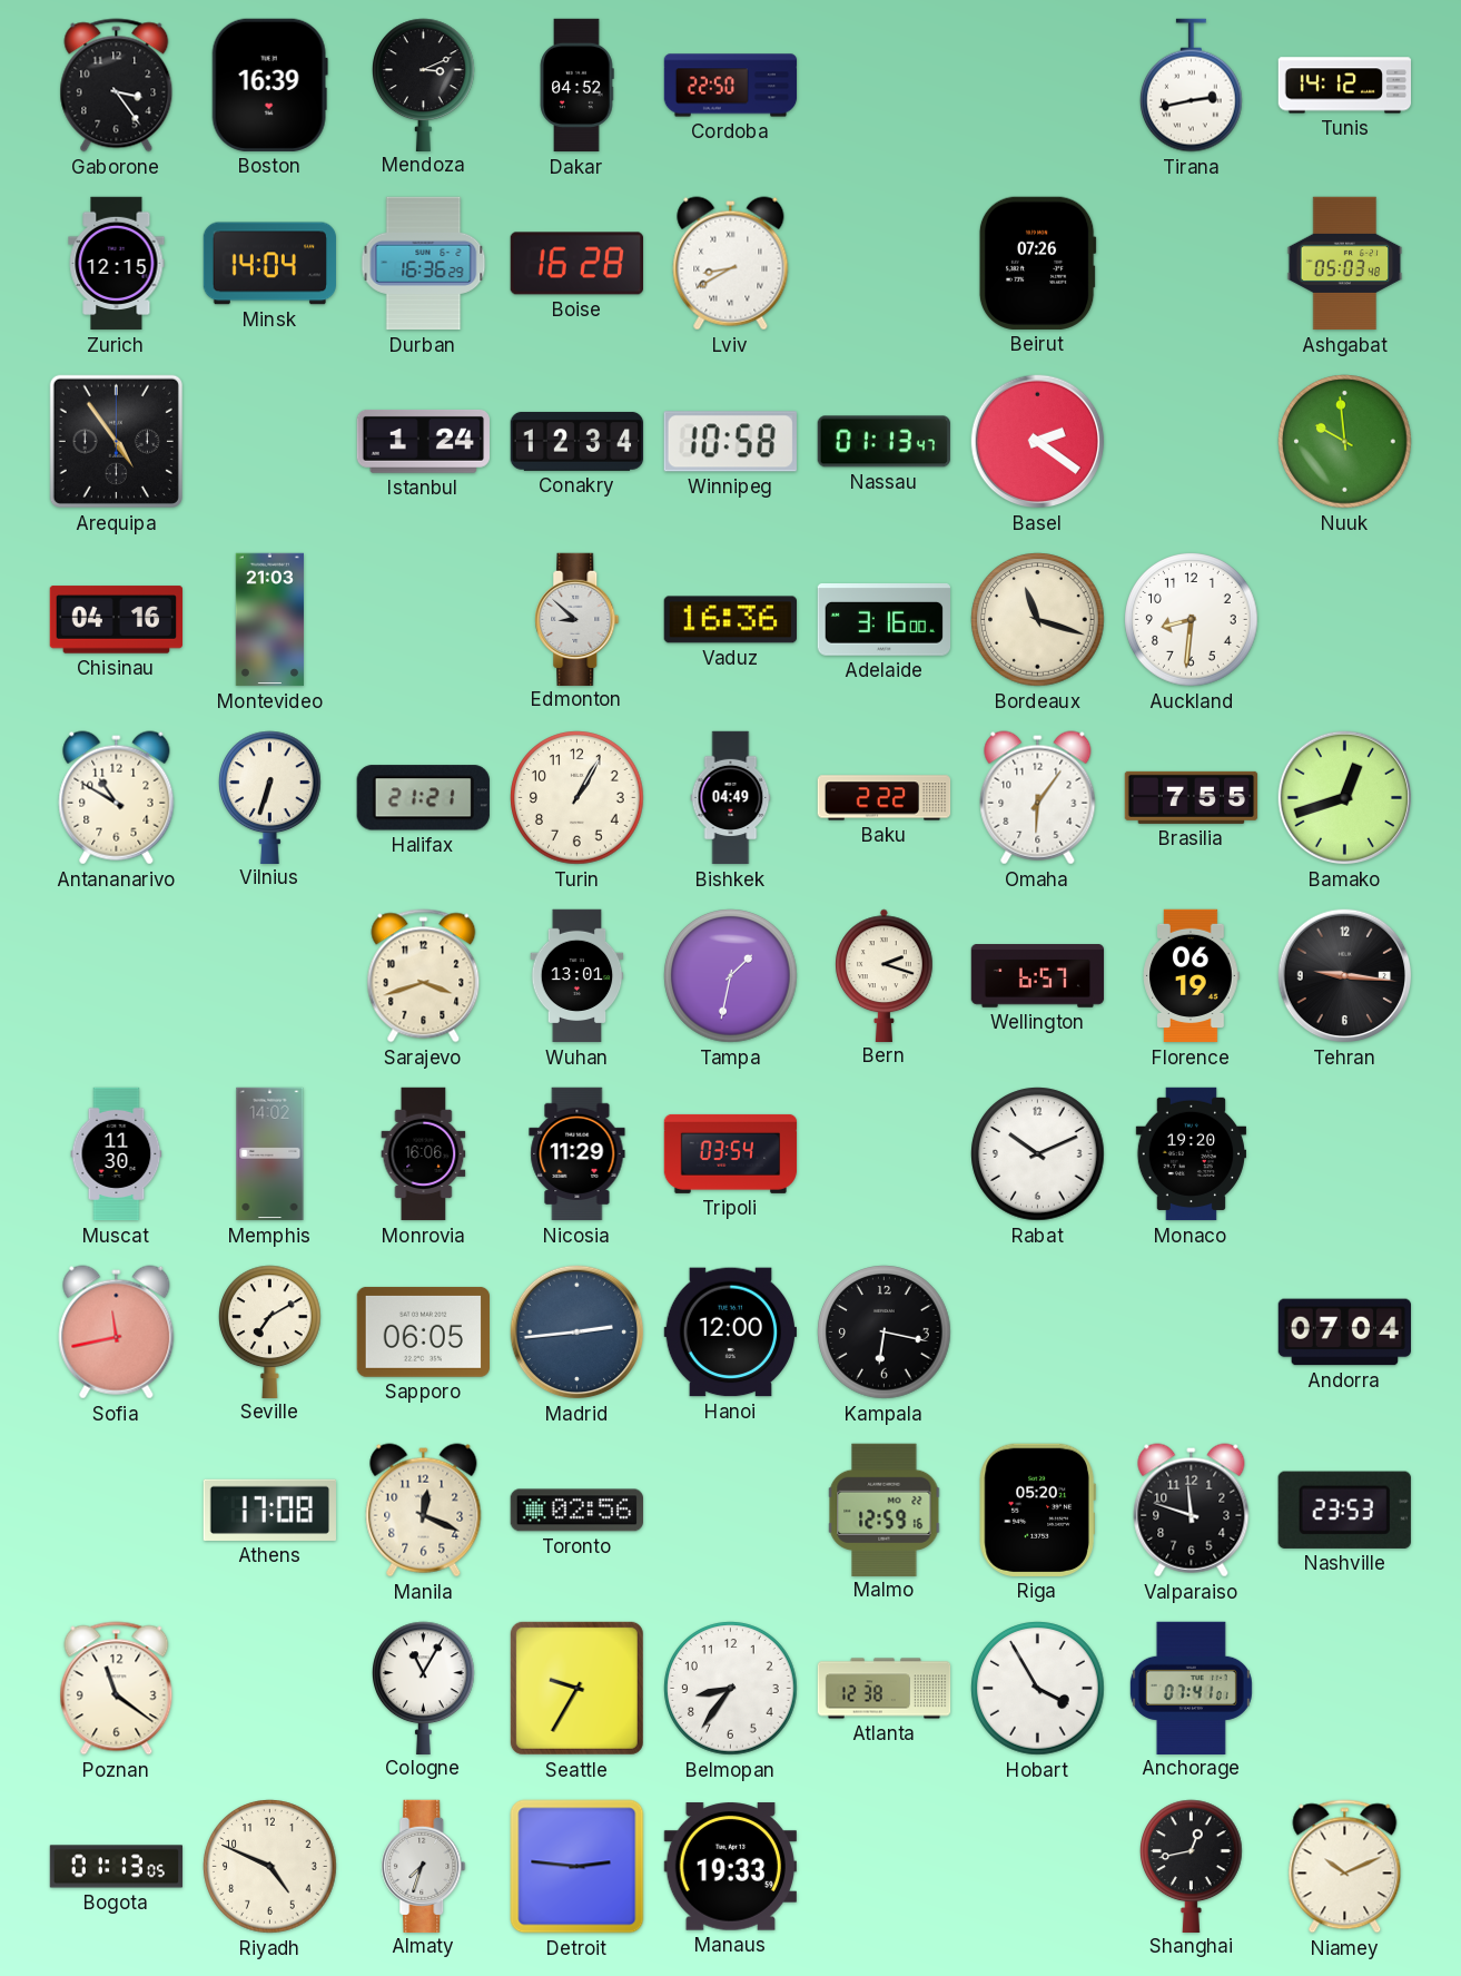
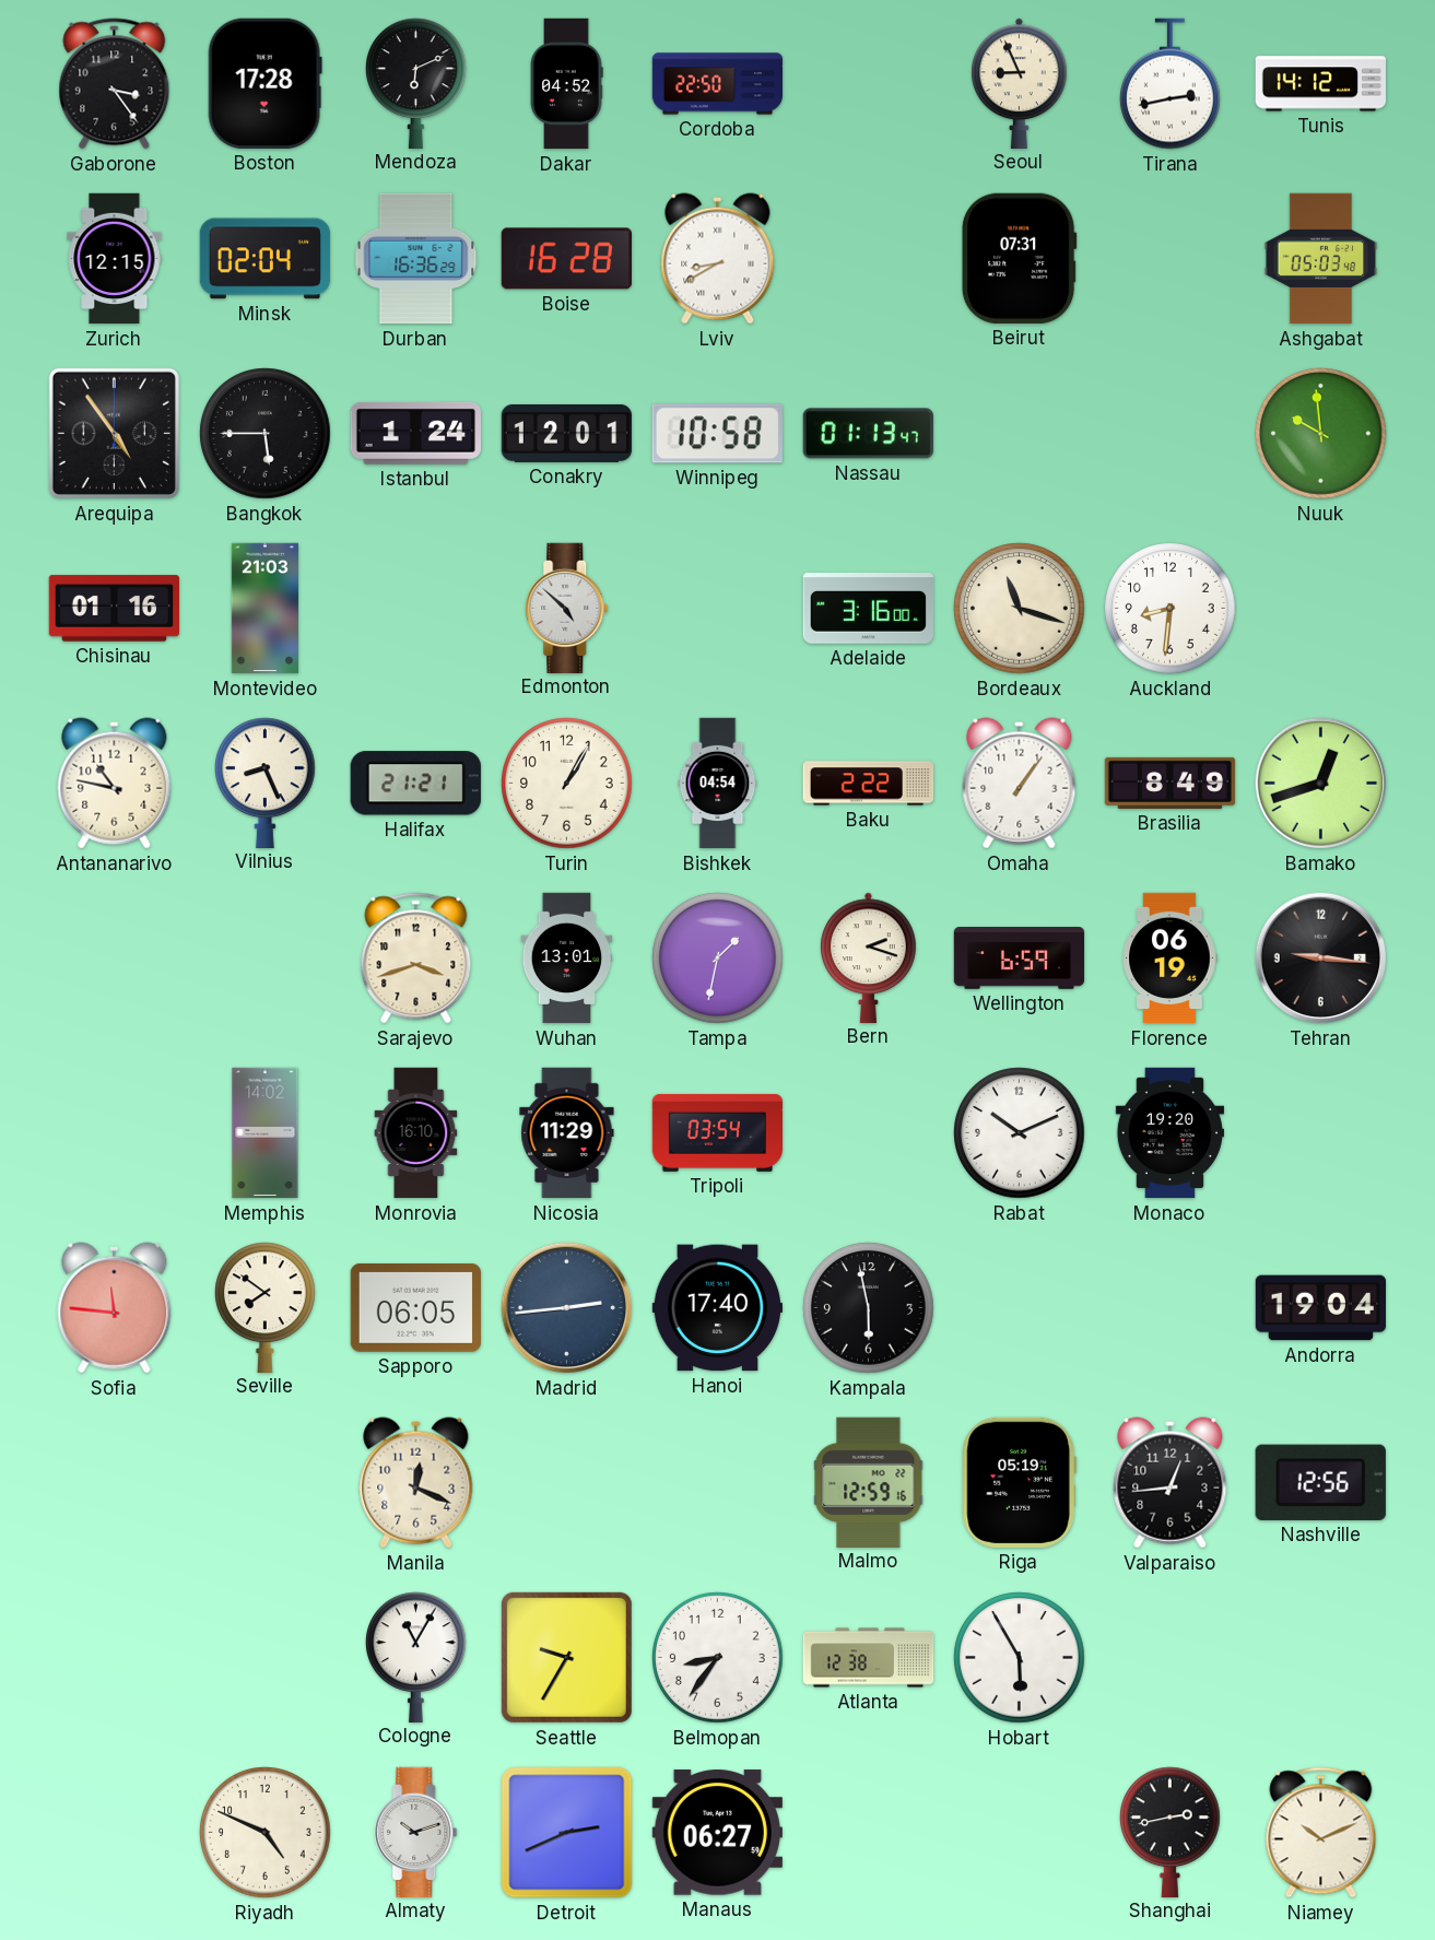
Boston: 16:39 -> 17:28 (264, 83)
Mendoza: 3:11 -> 6:11 (416, 83)
Seoul: none -> 8:56 (1020, 83)
Minsk: 14:04 -> 02:04 (264, 259)
Beirut: 07:26 -> 07:31 (1019, 258)
Bangkok: none -> 5:45 (266, 434)
Conakry: 12:34 -> 12:01 (567, 433)
Basel: 2:21 -> none (1038, 442)
Chisinau: 04:16 -> 01:16 (115, 609)
Edmonton: 8:52 -> 4:52 (567, 608)
Vaduz: 16:36 -> none (730, 620)
Antananarivo: 10:50 -> 10:47 (115, 784)
Vilnius: 6:33 -> 8:26 (266, 783)
Bishkek: 04:49 -> 04:54 (718, 784)
Omaha: 6:06 -> 1:06 (1020, 784)
Brasilia: 7:55 -> 8:49 (1171, 783)
Wellington: 6:57 -> 6:59 (1020, 959)
Muscat: 11:30 -> none (117, 1154)
Monrovia: 16:06 -> 16:10 (416, 1133)
Sofia: 11:43 -> 11:46 (115, 1308)
Seville: 7:10 -> 7:51 (266, 1307)
Hanoi: 12:00 -> 17:40 (717, 1308)
Kampala: 6:17 -> 5:58 (869, 1308)
Andorra: 07:04 -> 19:04 (1320, 1308)
Athens: 17:08 -> none (269, 1510)
Toronto: 02:56 -> none (576, 1511)
Riga: 05:20 -> 05:19 (1019, 1482)
Valparaiso: 11:48 -> 12:44 (1171, 1483)
Nashville: 23:53 -> 12:56 (1320, 1482)
Poznan: 11:21 -> none (117, 1689)
Hobart: 3:55 -> 5:55 (1020, 1658)
Anchorage: 07:41 -> none (1191, 1688)
Bogota: 01:13 -> none (117, 1867)
Almaty: 7:33 -> 10:12 (416, 1832)
Detroit: 2:46 -> 2:41 (567, 1833)
Manaus: 19:33 -> 06:27 (717, 1833)
Shanghai: 12:43 -> 2:43 (1171, 1832)
